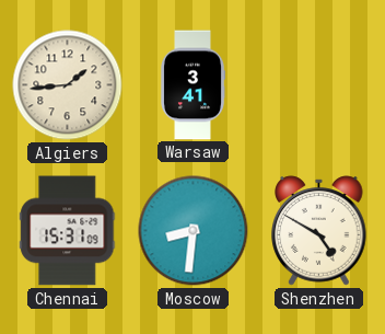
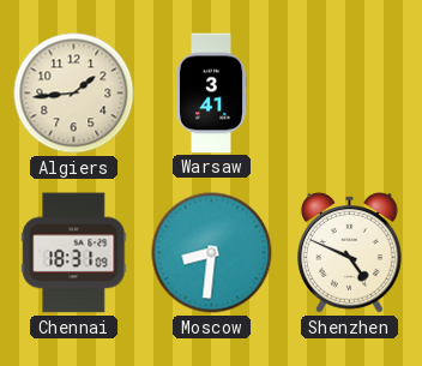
Chennai: 15:31 -> 18:31 (74, 253)
Shenzhen: 4:50 -> 4:49 (350, 253)
